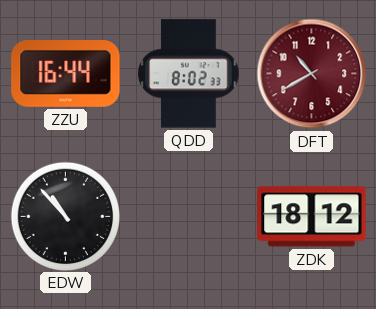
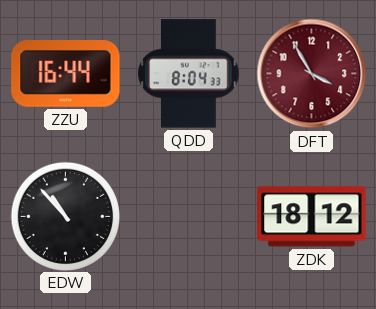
QDD: 8:02 -> 8:04 (189, 74)
DFT: 10:40 -> 3:55 (312, 74)
